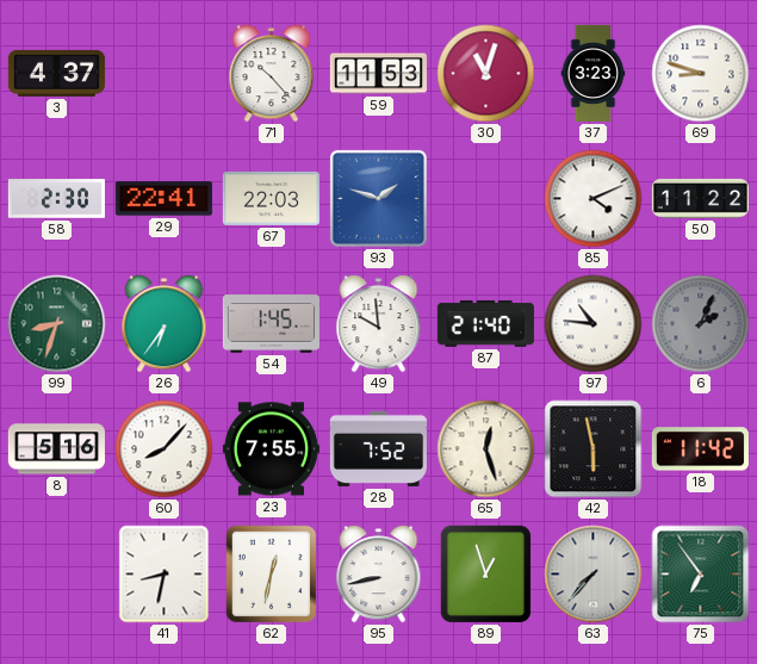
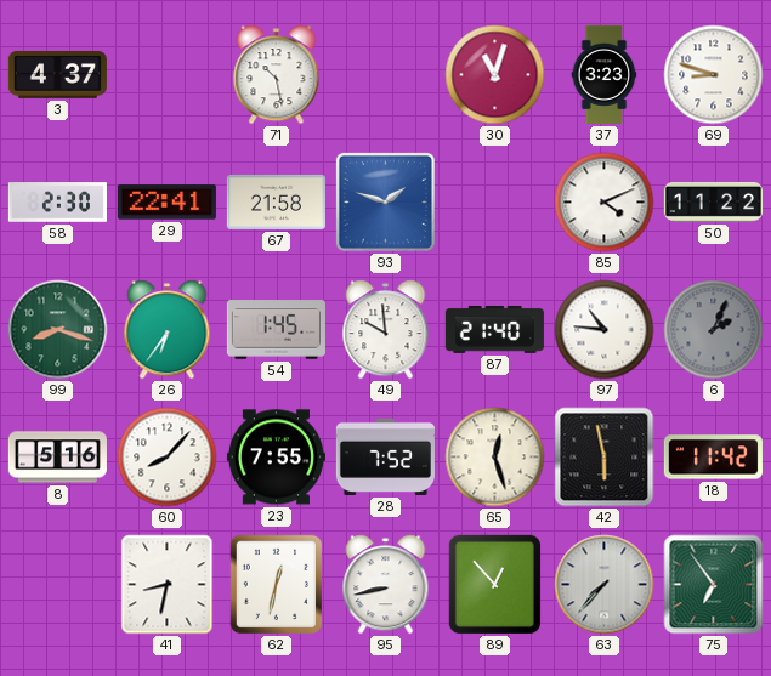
71: 10:23 -> 10:28 (277, 75)
59: 11:53 -> none (378, 74)
67: 22:03 -> 21:58 (276, 201)
99: 8:33 -> 8:18 (58, 330)
89: 12:57 -> 12:53 (495, 585)
